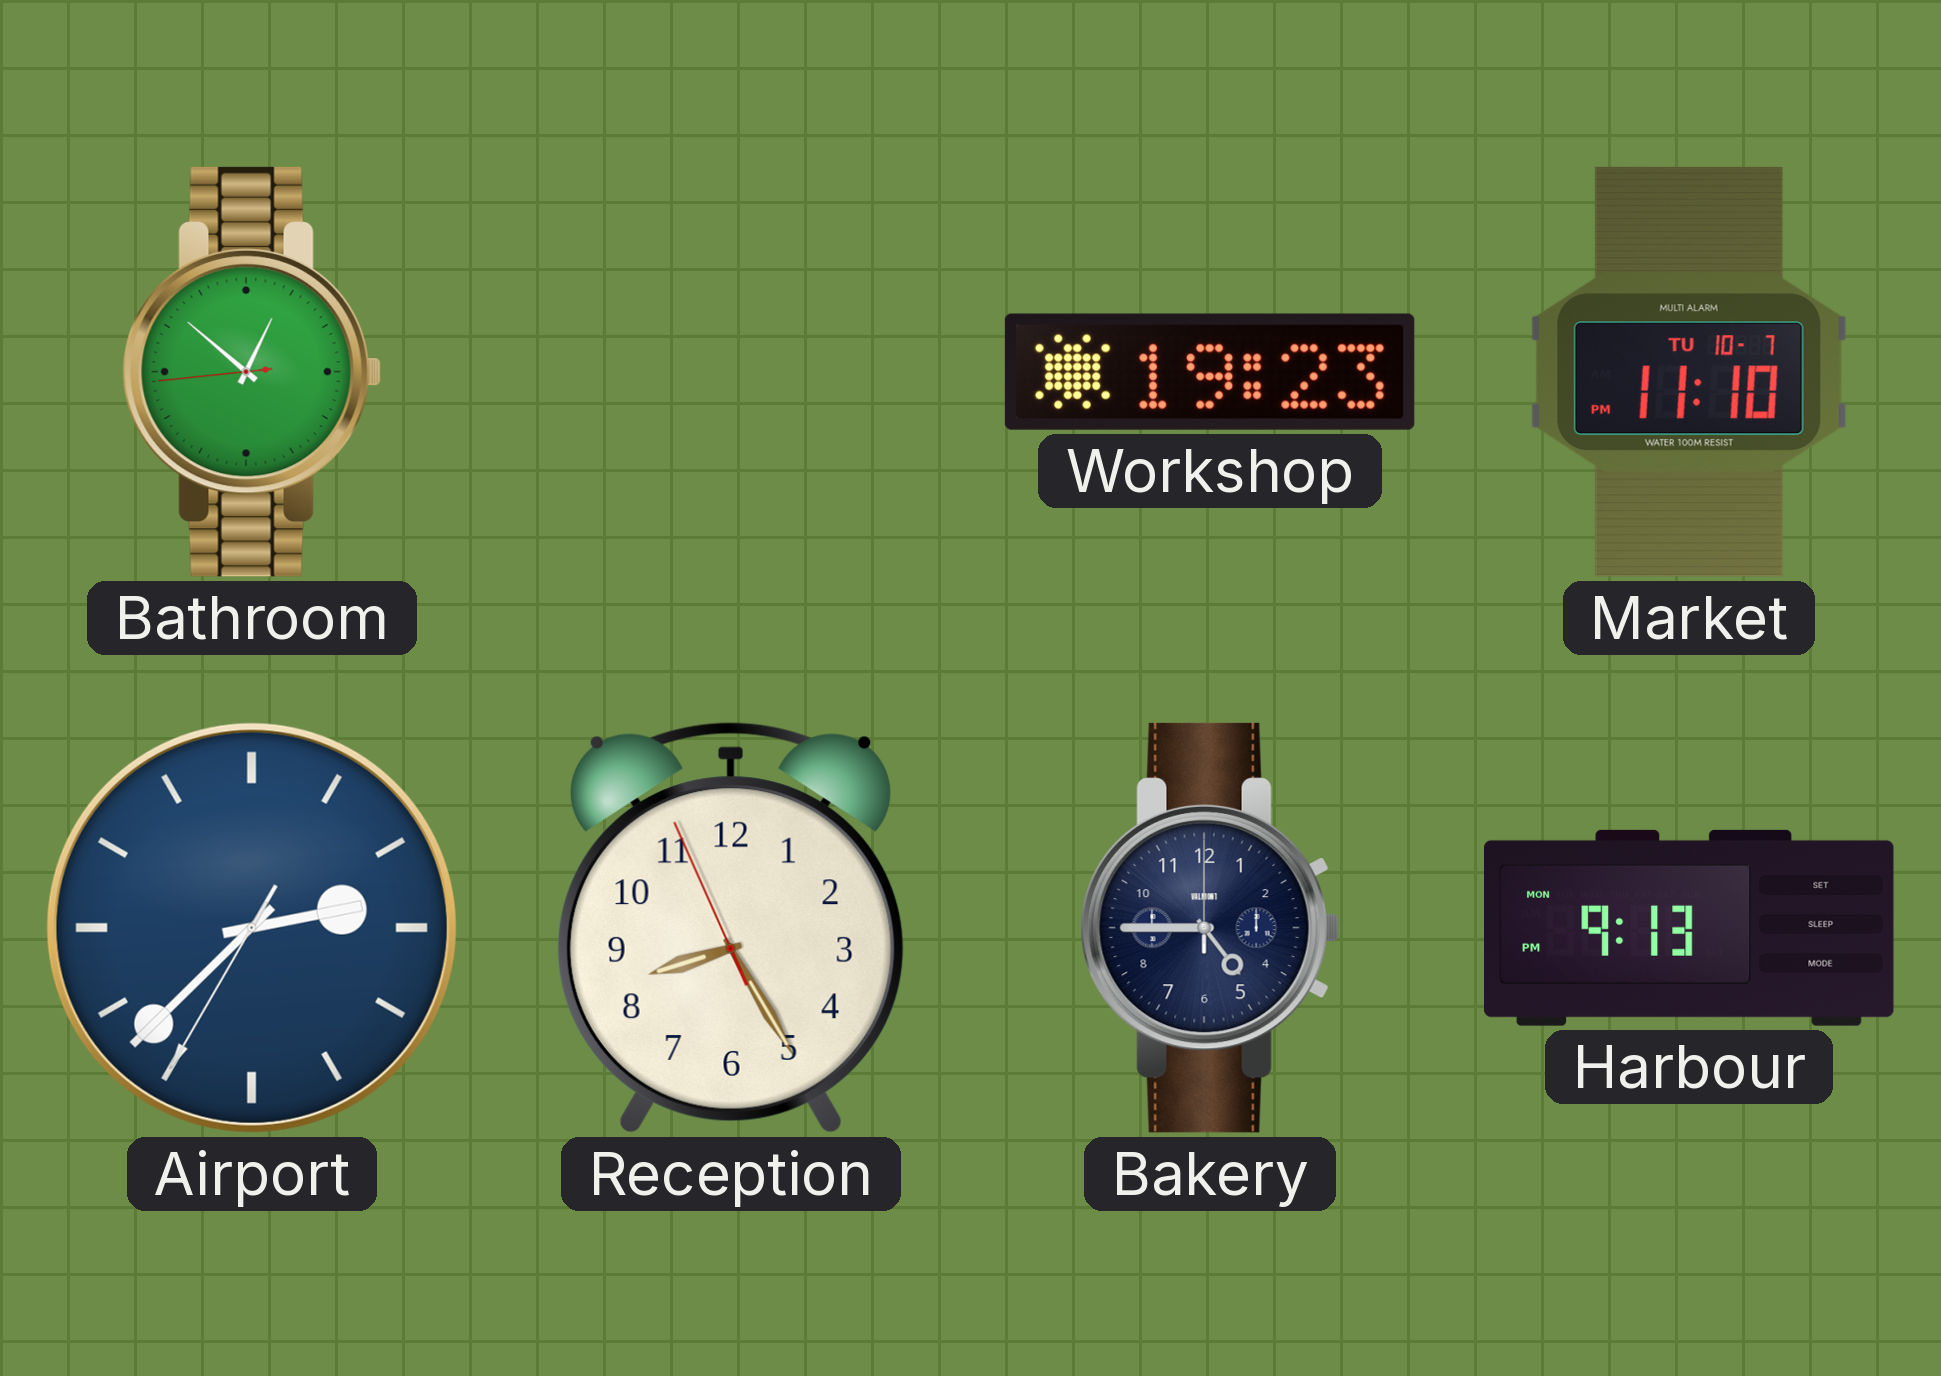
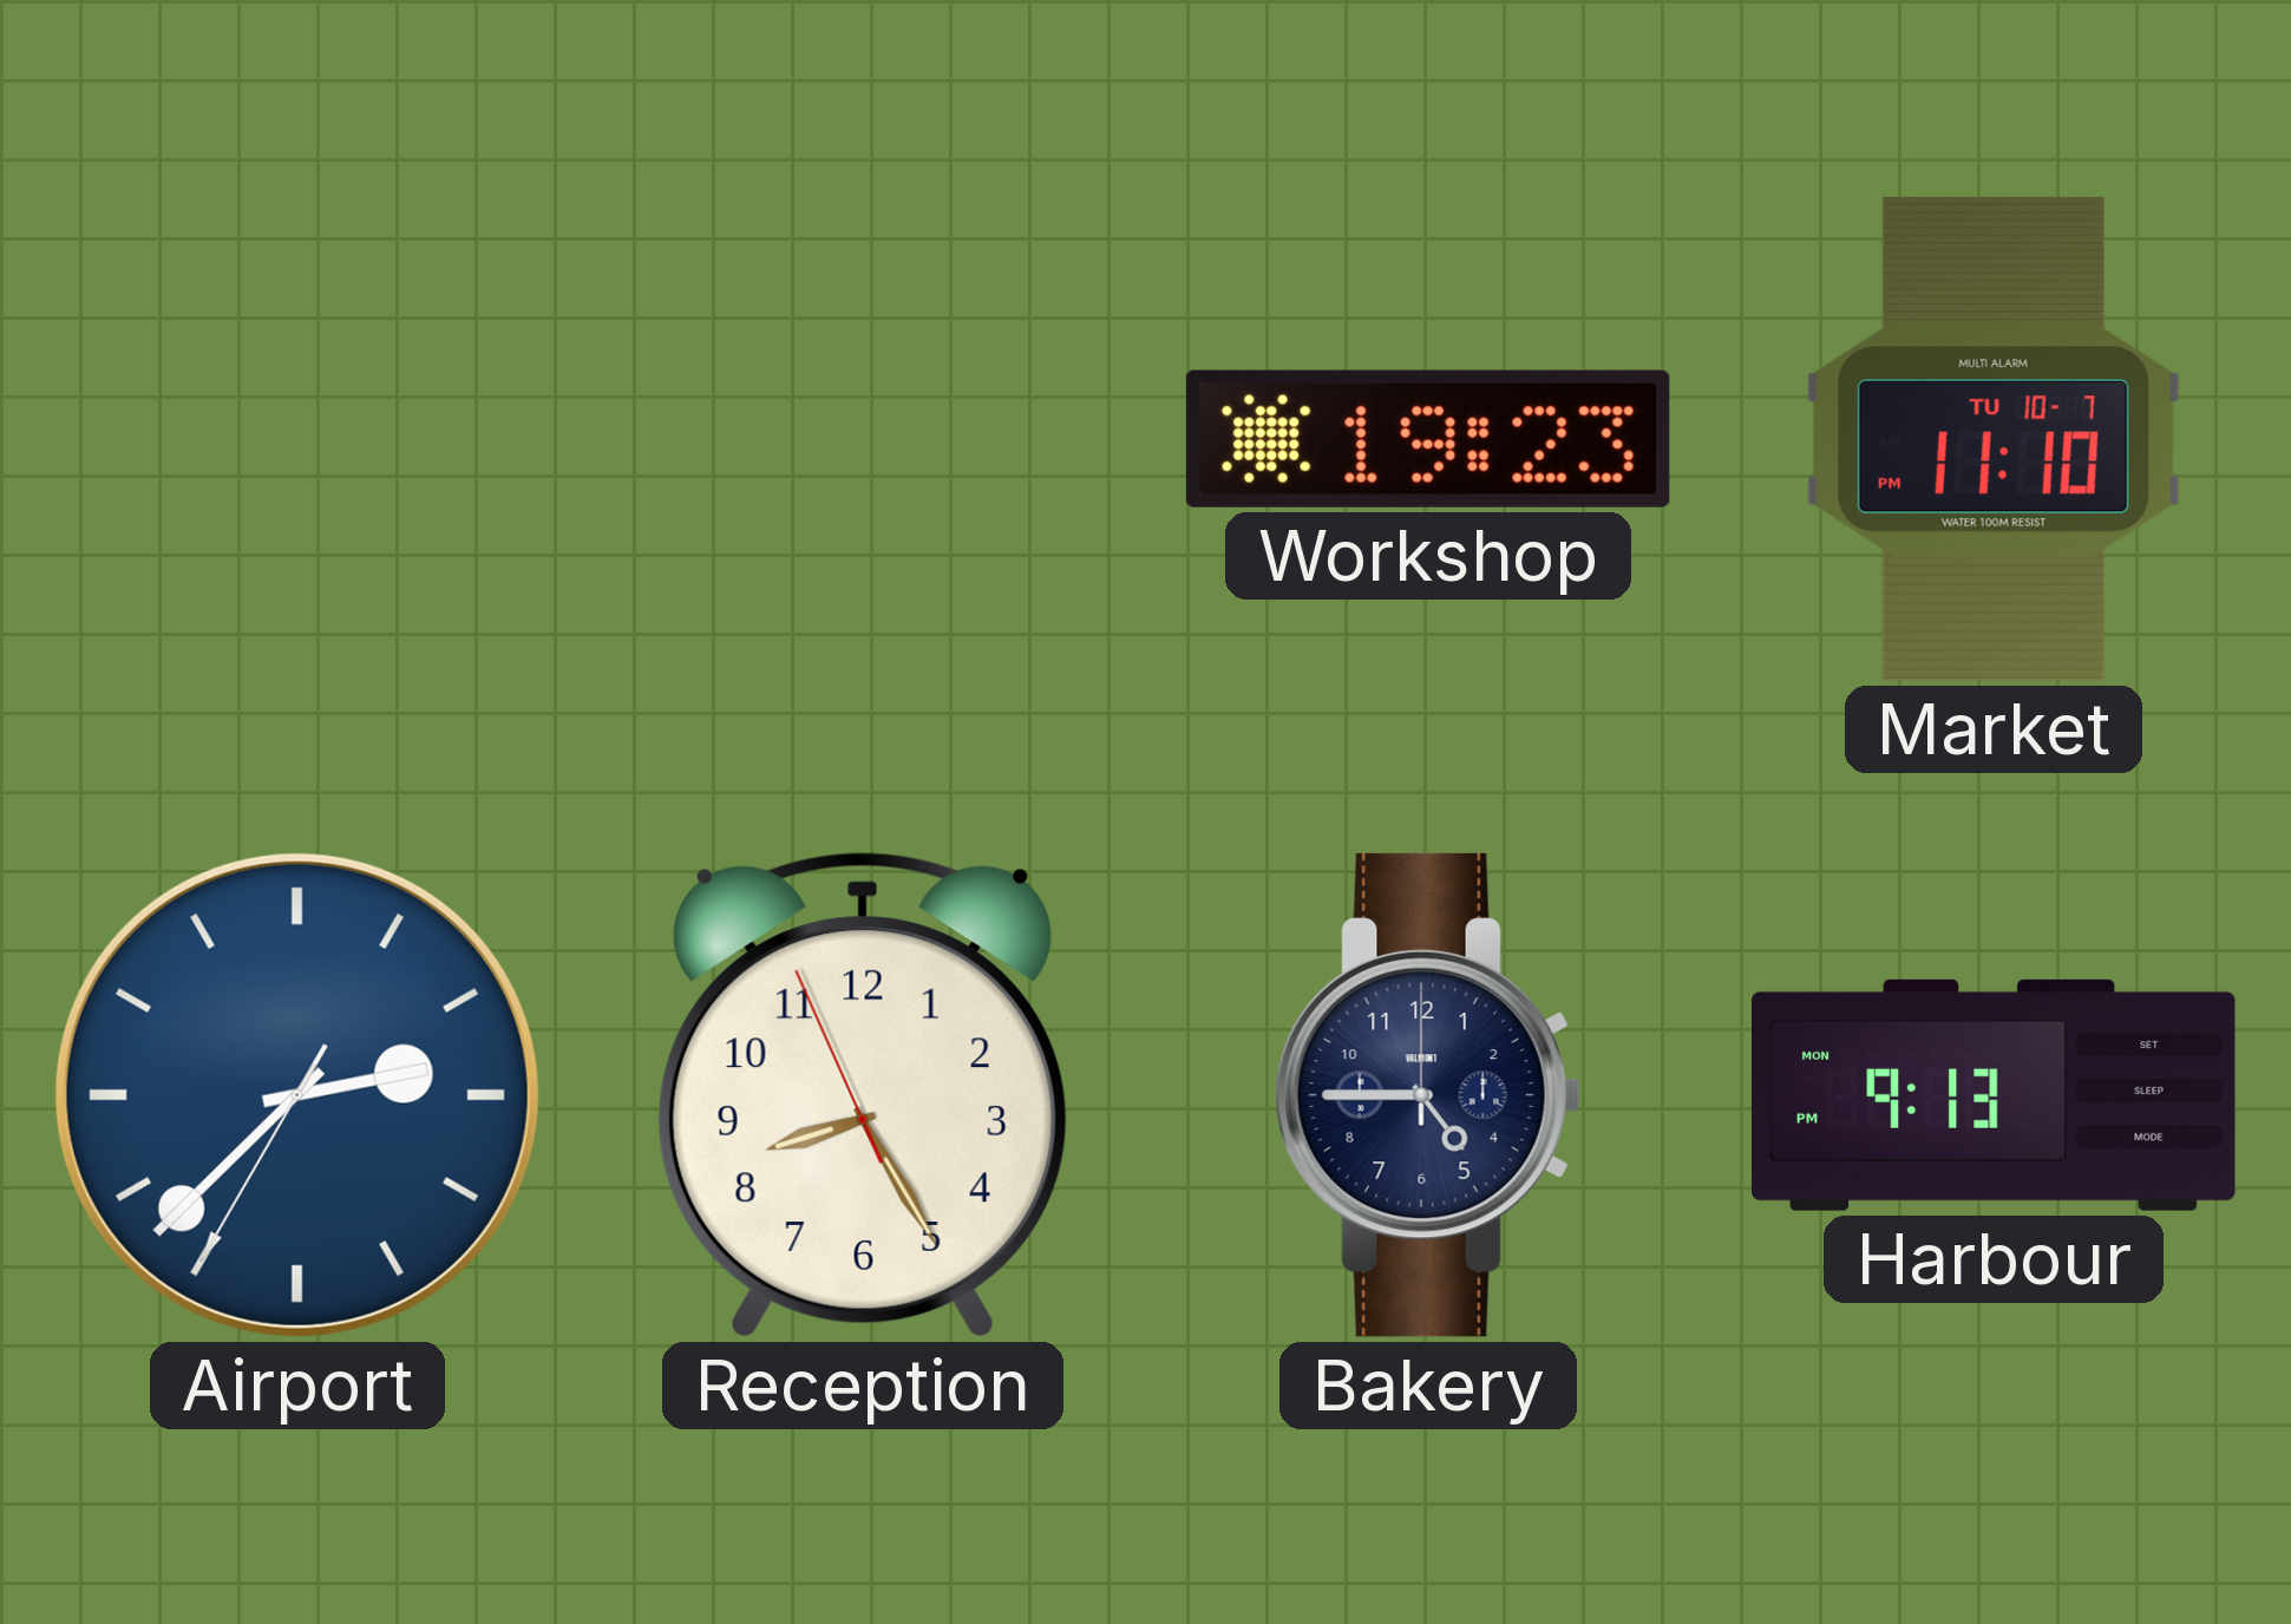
Bathroom: 12:51 -> none (252, 372)
